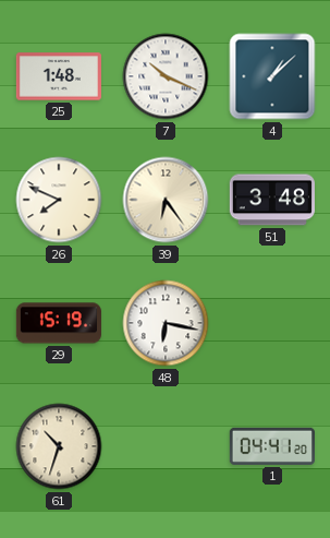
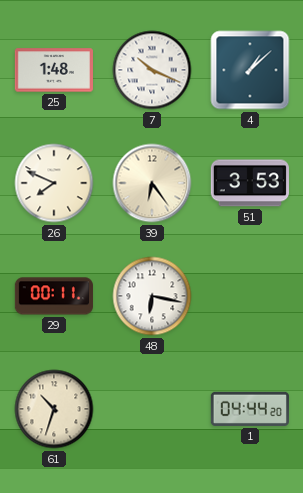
51: 3:48 -> 3:53 (250, 183)
29: 15:19 -> 00:11 (54, 296)
1: 04:41 -> 04:44 (250, 409)
